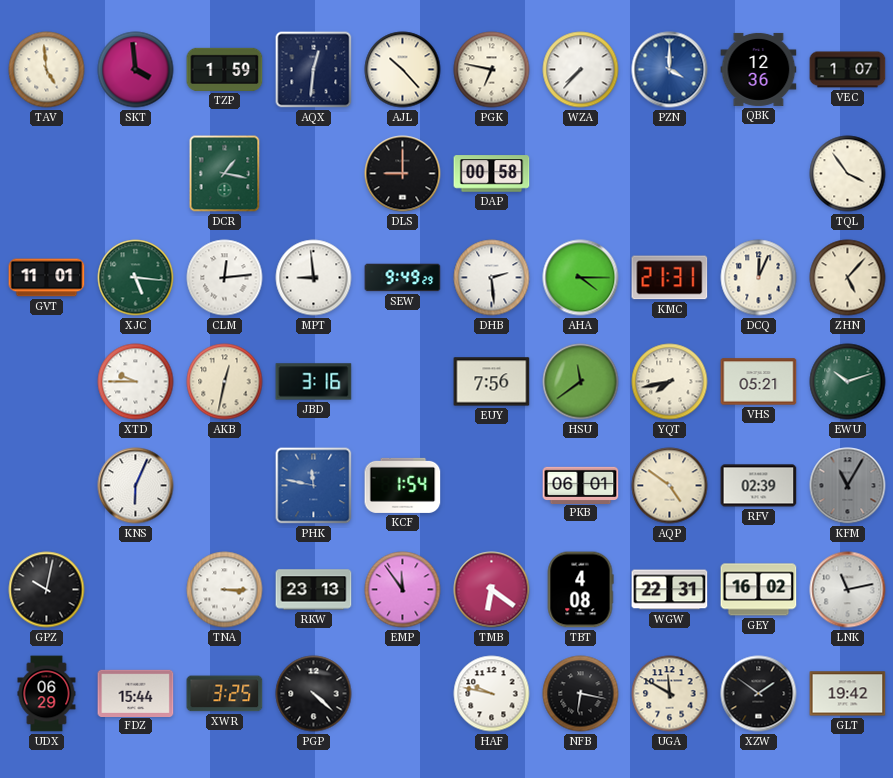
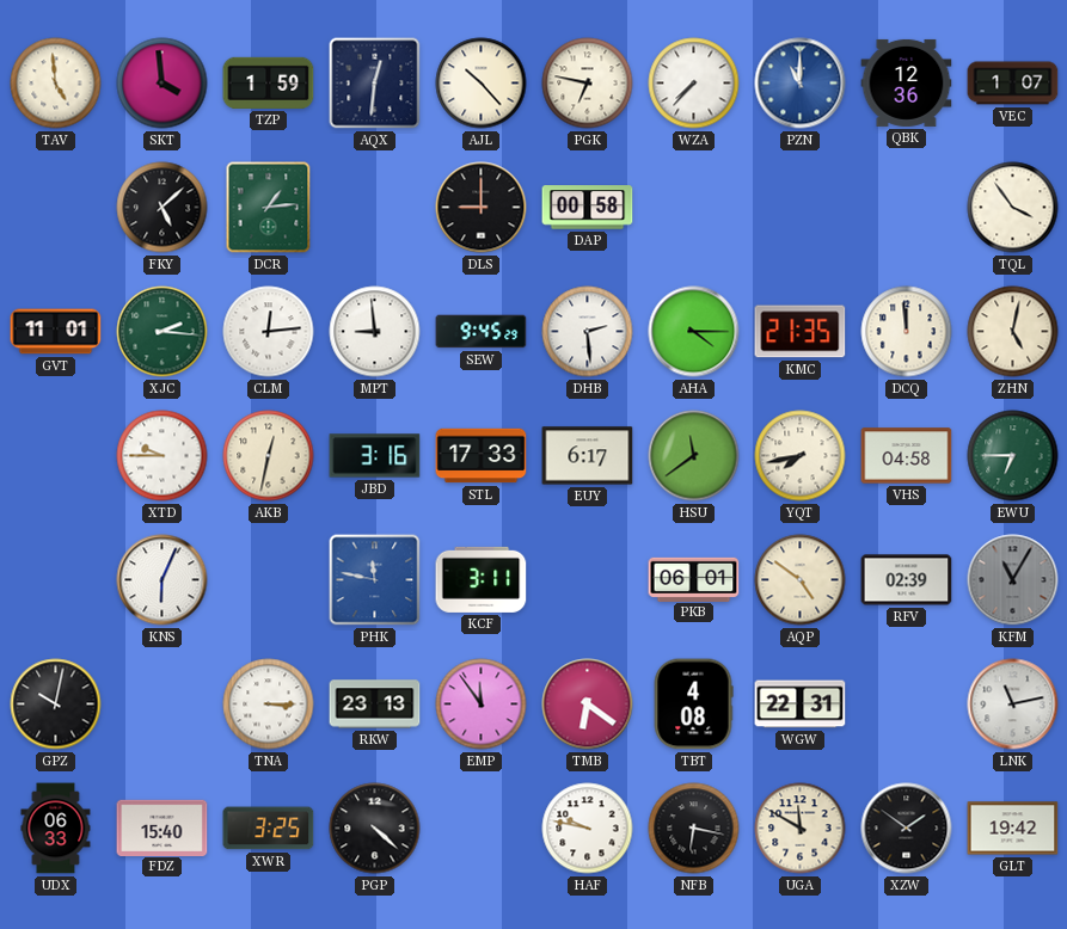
PZN: 4:00 -> 11:00 (801, 84)
FKY: none -> 5:08 (162, 208)
DCR: 1:17 -> 1:14 (269, 208)
XJC: 5:16 -> 2:16 (162, 332)
SEW: 9:49 -> 9:45 (482, 332)
KMC: 21:31 -> 21:35 (801, 332)
DCQ: 12:04 -> 11:59 (907, 332)
ZHN: 5:07 -> 5:02 (1013, 332)
STL: none -> 17:33 (482, 456)
EUY: 7:56 -> 6:17 (588, 456)
VHS: 05:21 -> 04:58 (907, 456)
EWU: 10:12 -> 6:45 (1013, 456)
KCF: 1:54 -> 3:11 (482, 579)
GEY: 16:02 -> none (759, 590)
UDX: 06:29 -> 06:33 (56, 829)
FDZ: 15:44 -> 15:40 (162, 828)
